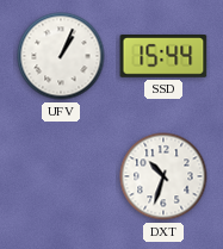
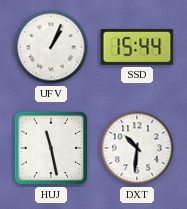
HUJ: none -> 11:28 (51, 148)
DXT: 10:33 -> 10:31 (137, 148)
